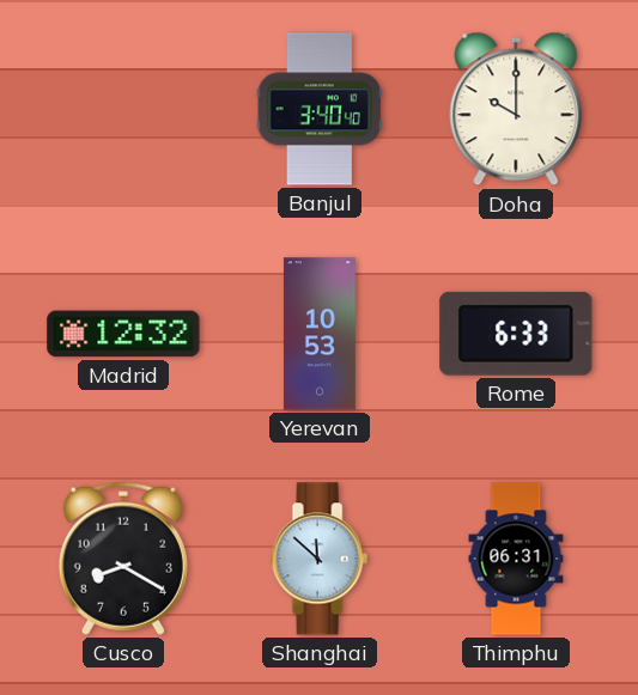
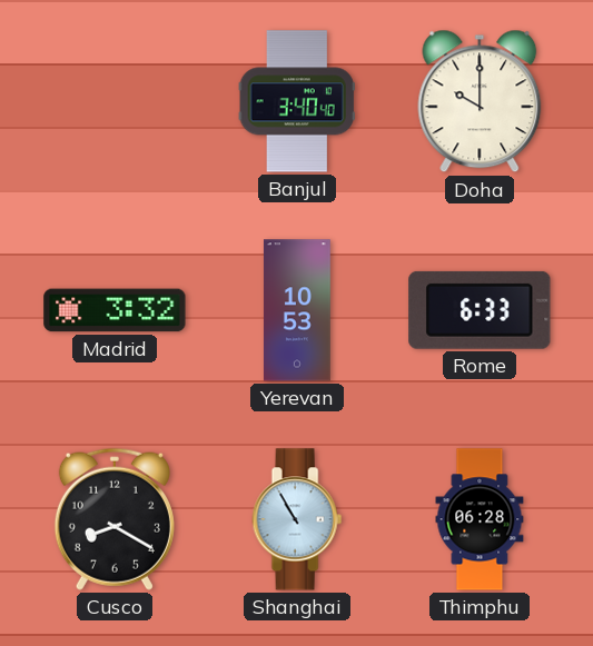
Madrid: 12:32 -> 3:32 (115, 310)
Shanghai: 11:52 -> 10:55 (297, 519)
Thimphu: 06:31 -> 06:28 (480, 519)
